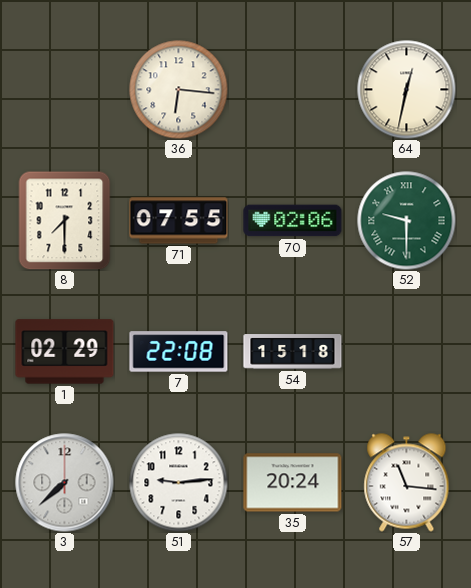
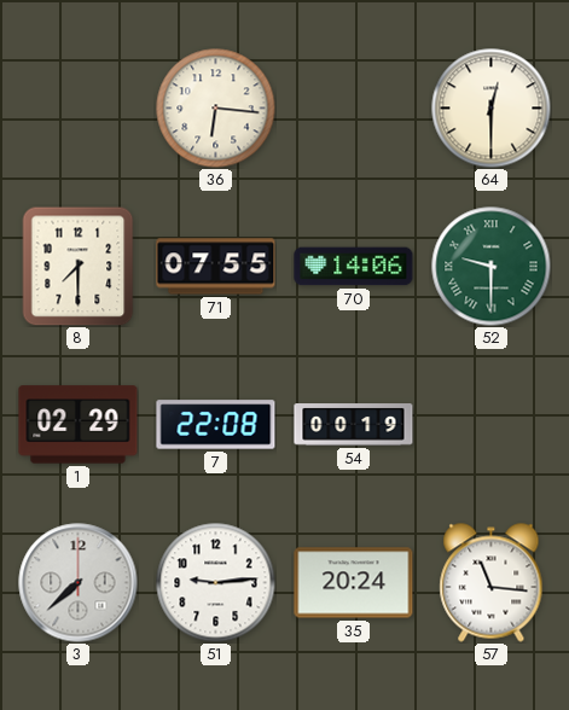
64: 12:32 -> 12:30 (492, 109)
70: 02:06 -> 14:06 (354, 267)
54: 15:18 -> 00:19 (354, 425)
